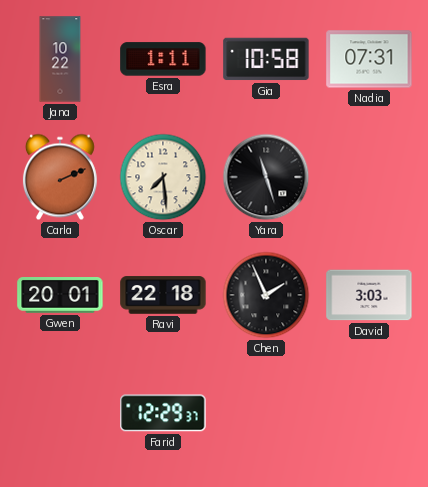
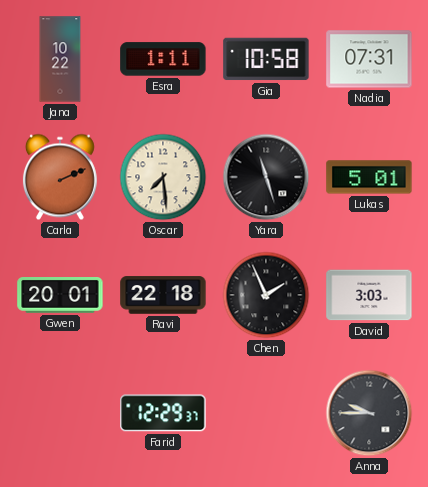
Lukas: none -> 5:01 (369, 177)
Anna: none -> 9:45 (369, 413)
